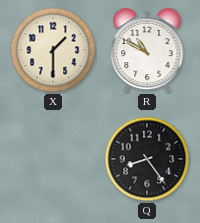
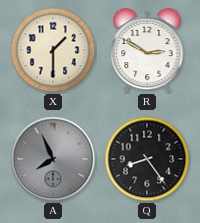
R: 10:50 -> 2:50 (147, 50)
A: none -> 7:56 (53, 159)
